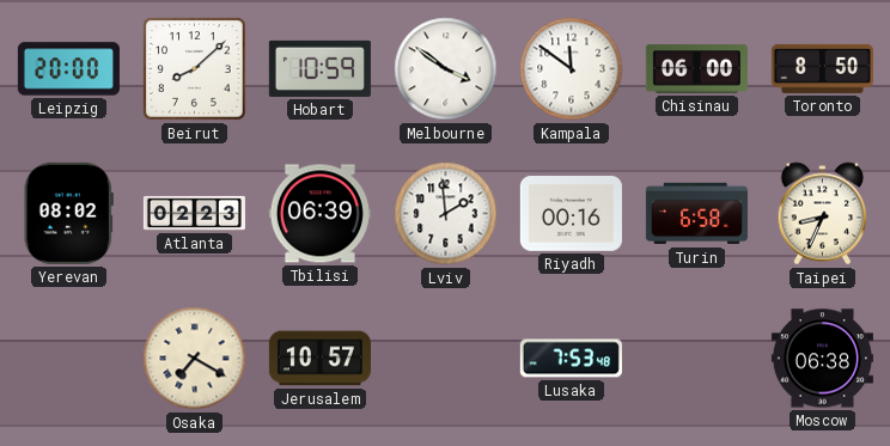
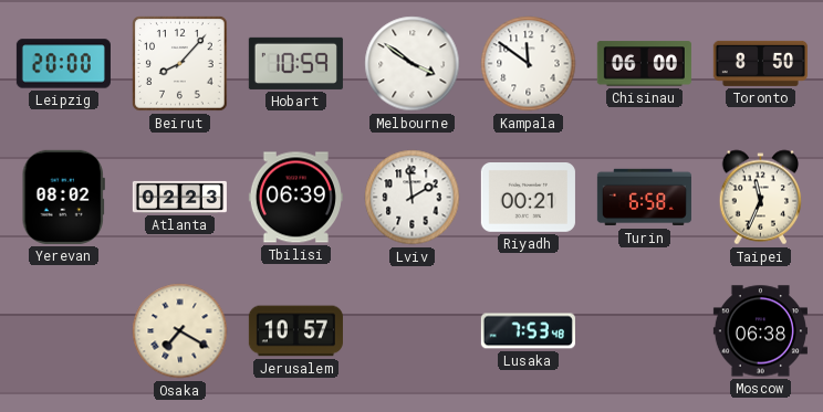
Beirut: 8:08 -> 8:07 (180, 64)
Riyadh: 00:16 -> 00:21 (528, 198)
Taipei: 8:34 -> 11:34 (761, 198)
